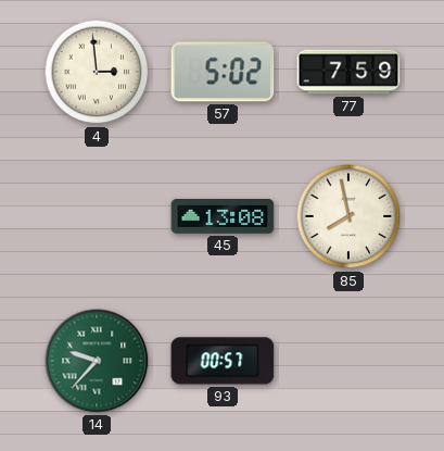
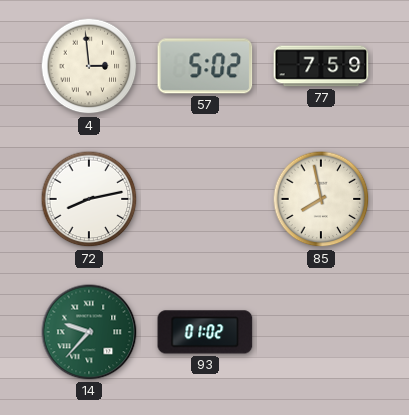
72: none -> 8:13 (89, 199)
45: 13:08 -> none (223, 216)
93: 00:57 -> 01:02 (205, 332)
